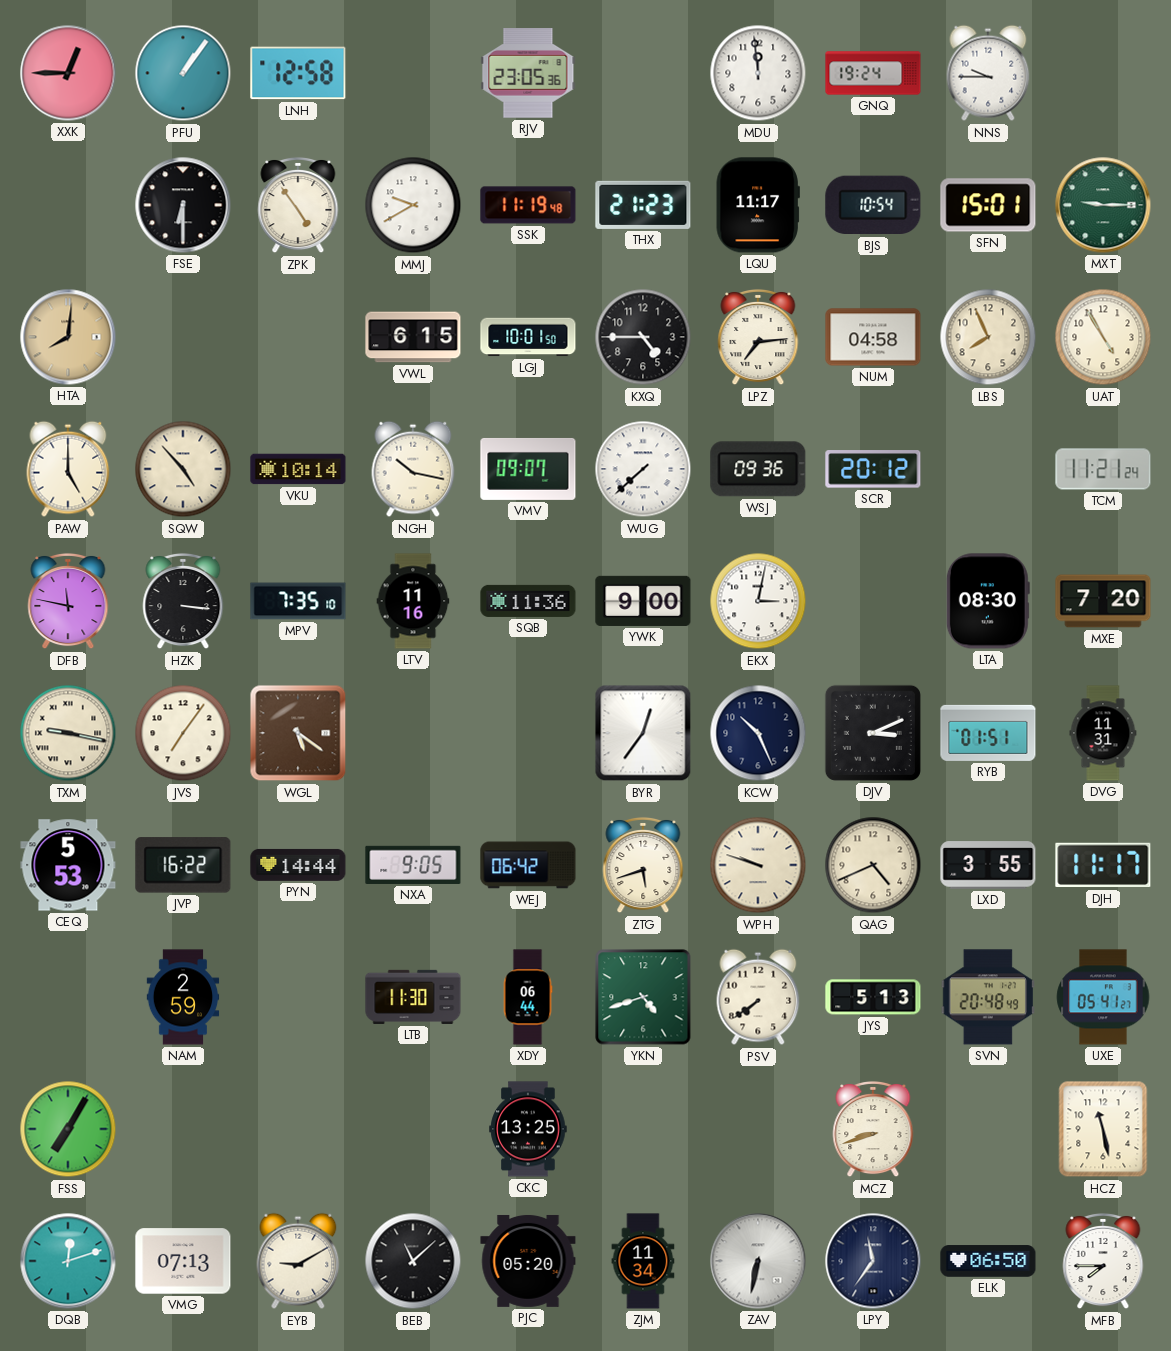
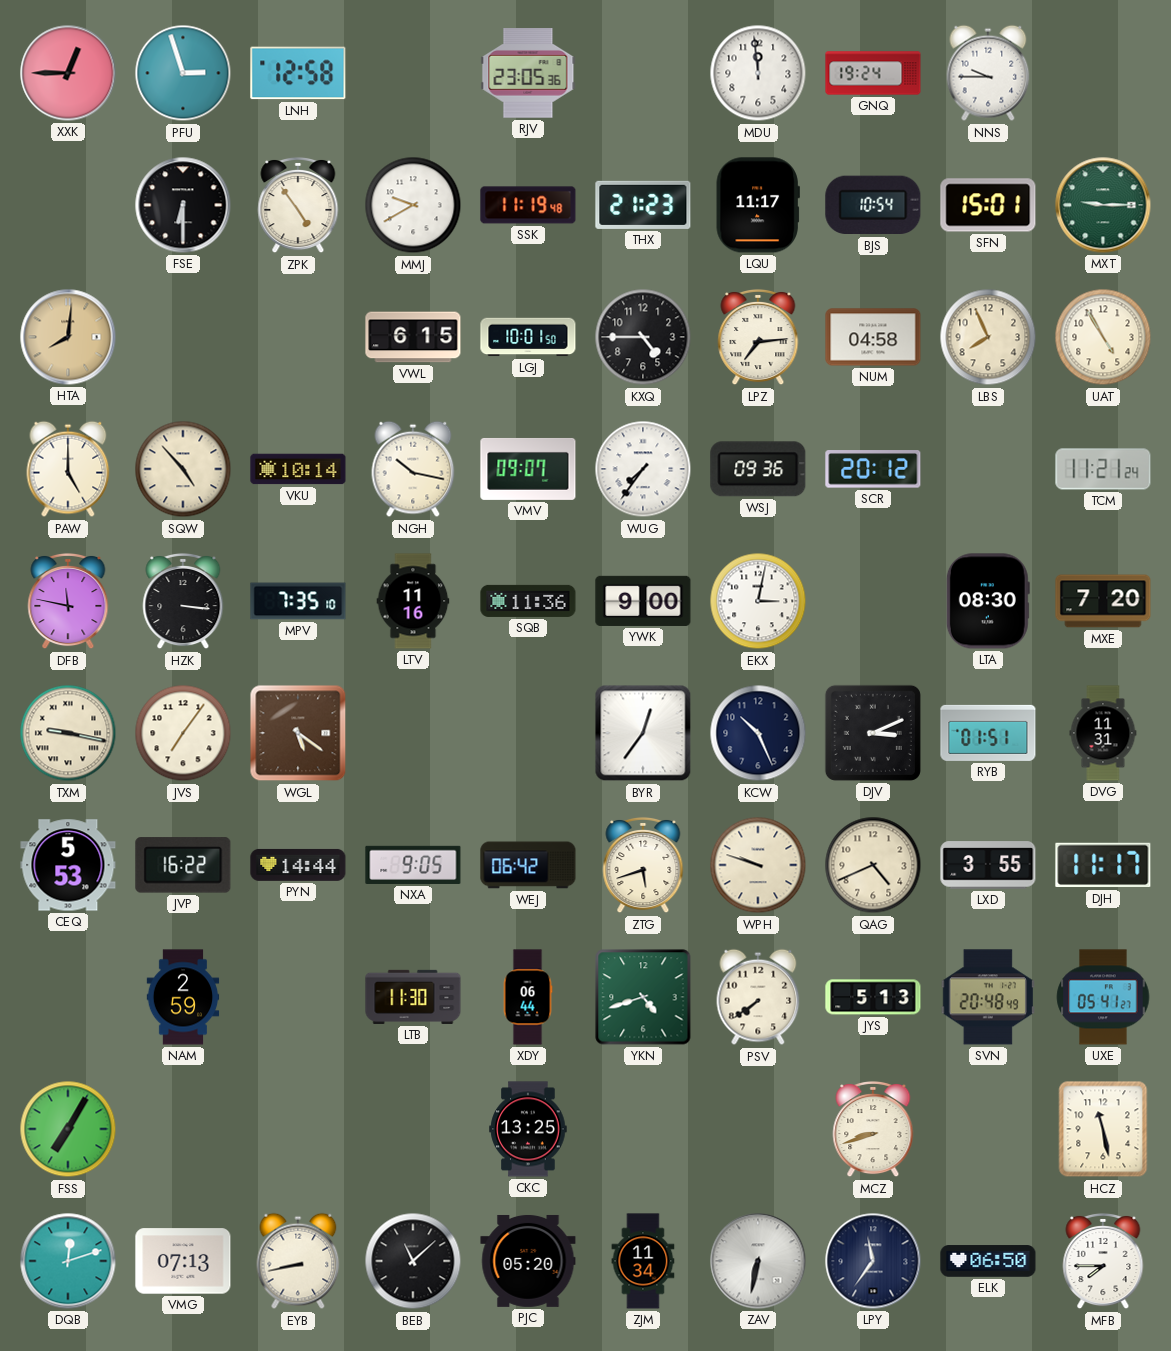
PFU: 1:06 -> 2:57 (183, 73)
WUG: 7:38 -> 7:36 (643, 469)
EYB: 9:10 -> 8:43 (298, 1261)
